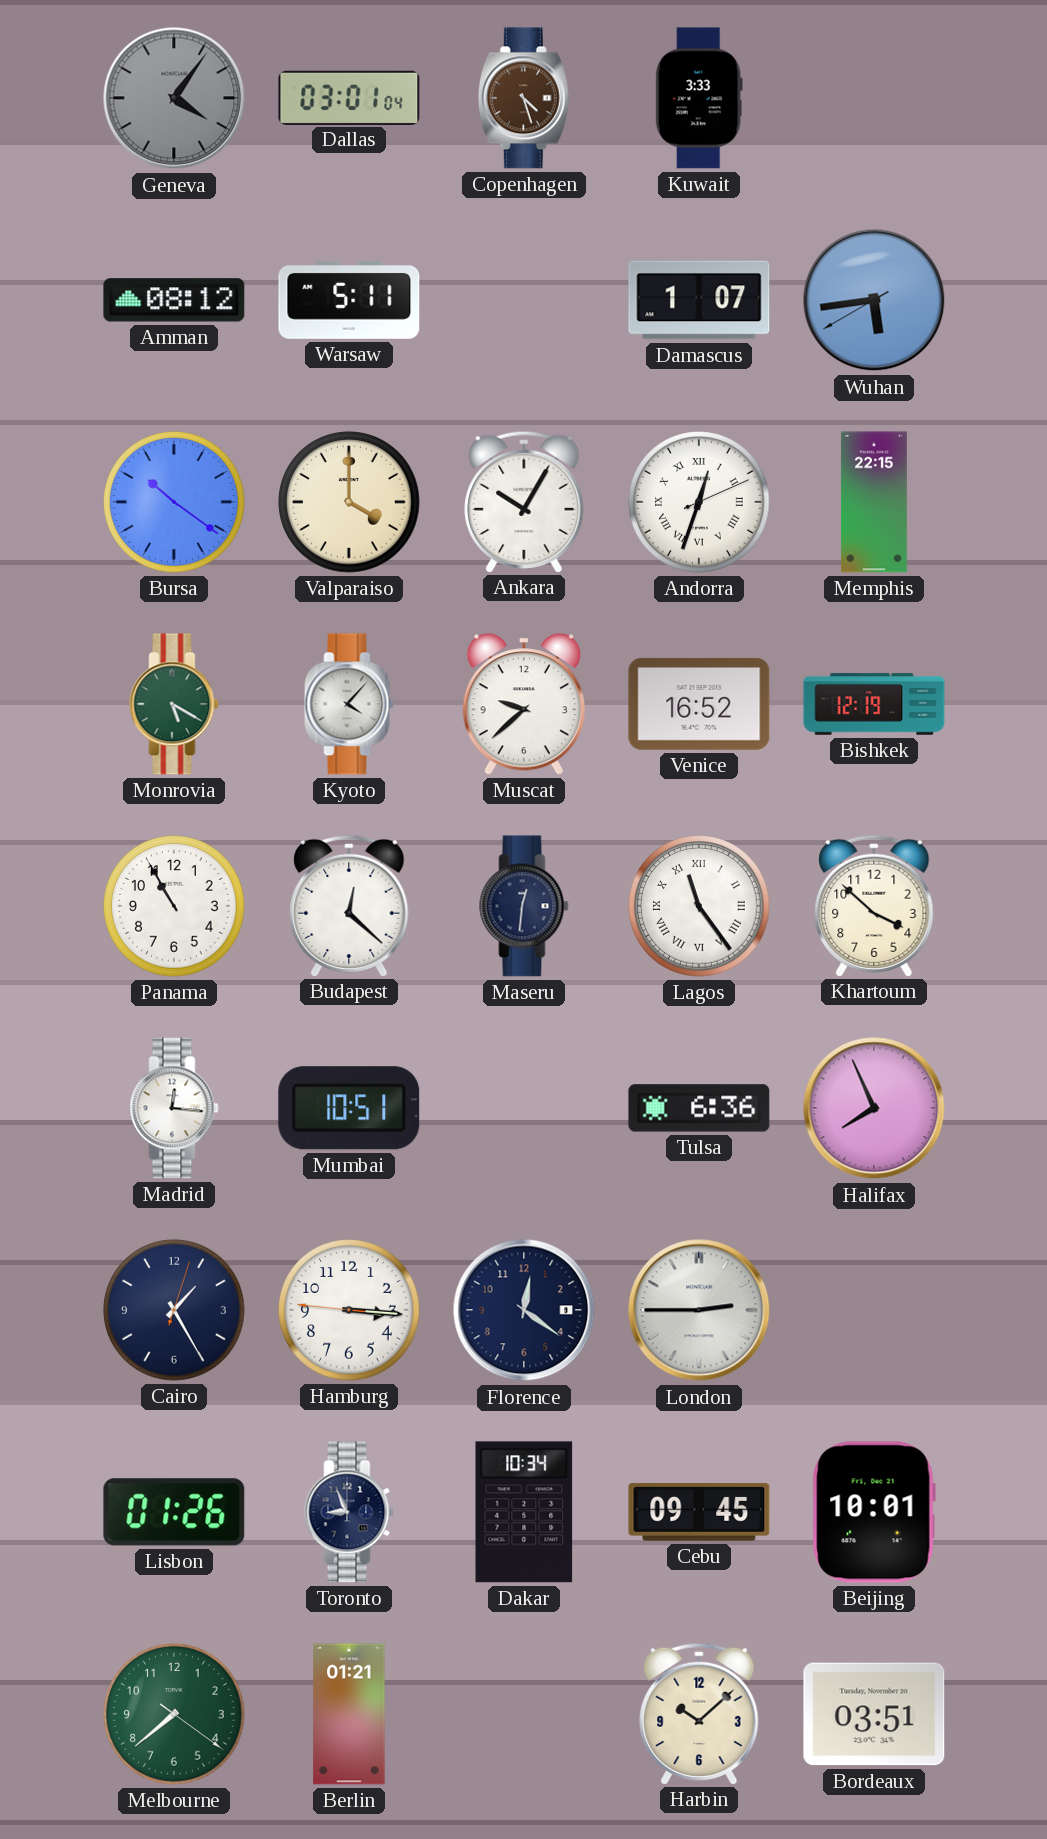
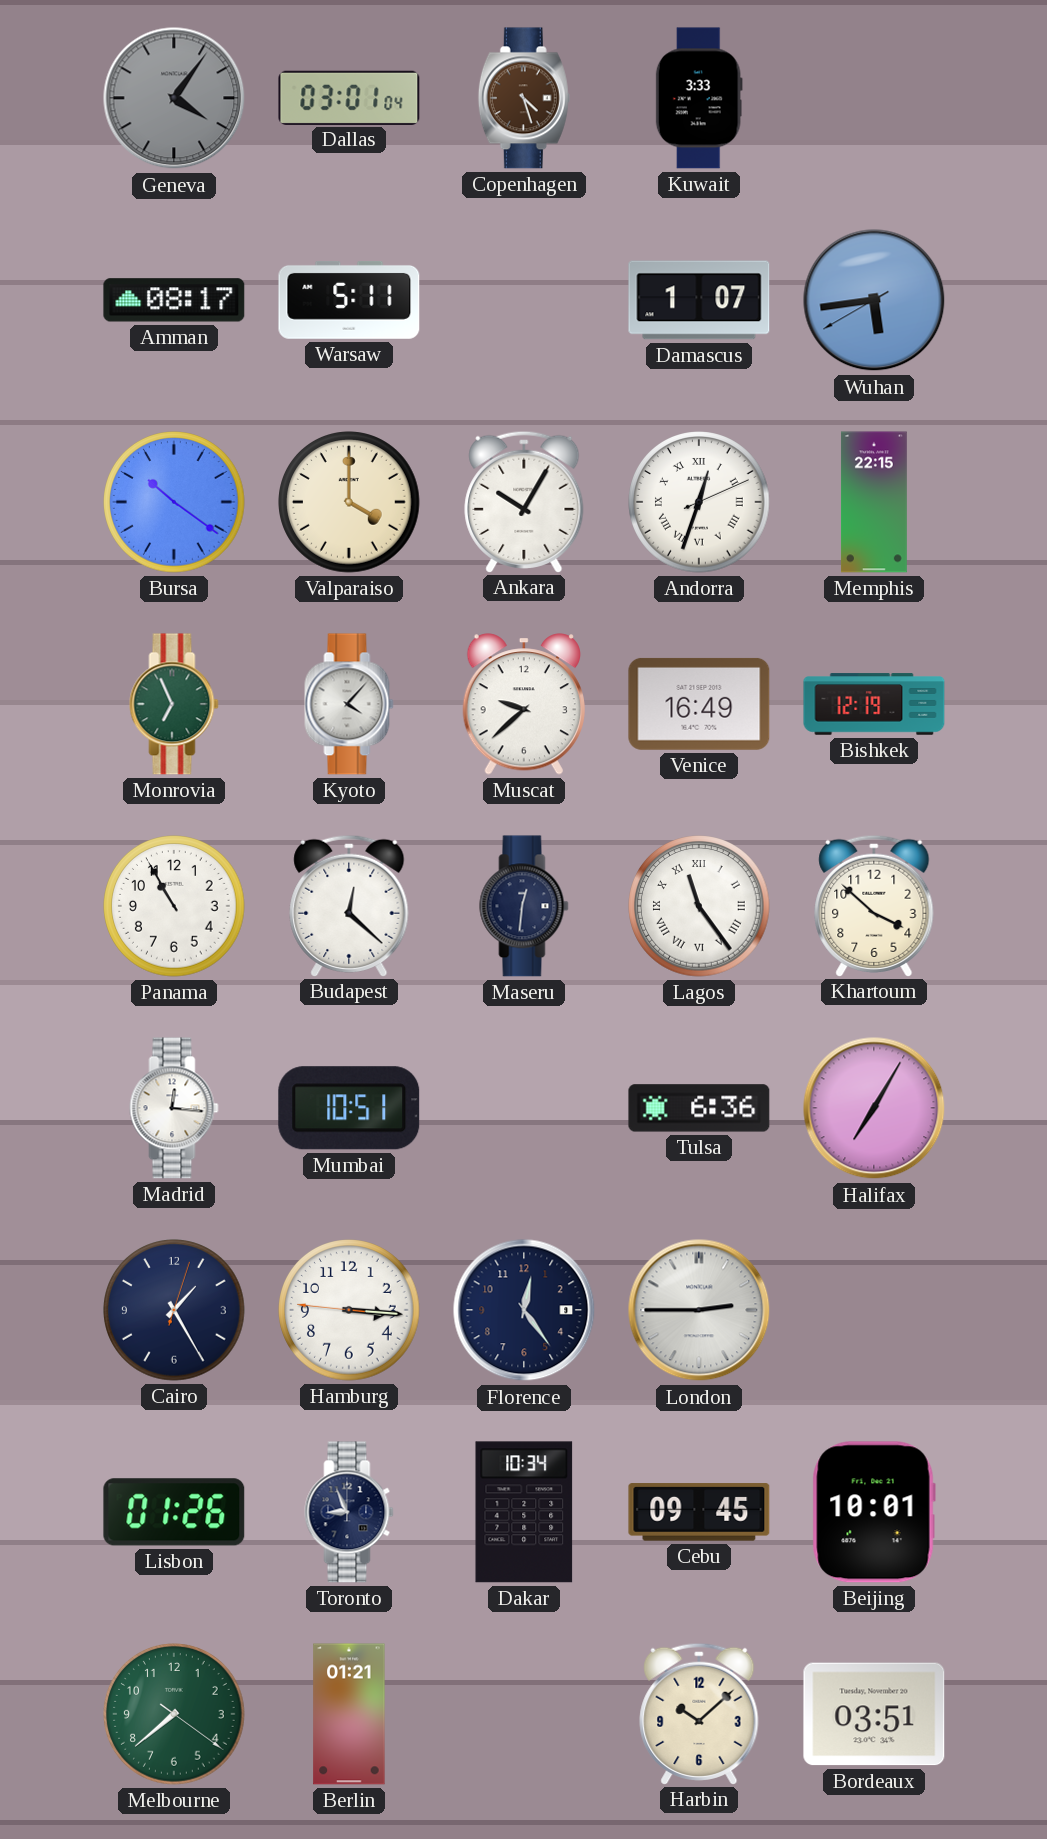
Amman: 08:12 -> 08:17 (174, 300)
Monrovia: 5:20 -> 6:56 (174, 704)
Venice: 16:52 -> 16:49 (699, 704)
Halifax: 7:56 -> 7:05 (874, 1108)
Florence: 12:21 -> 12:24 (524, 1310)
